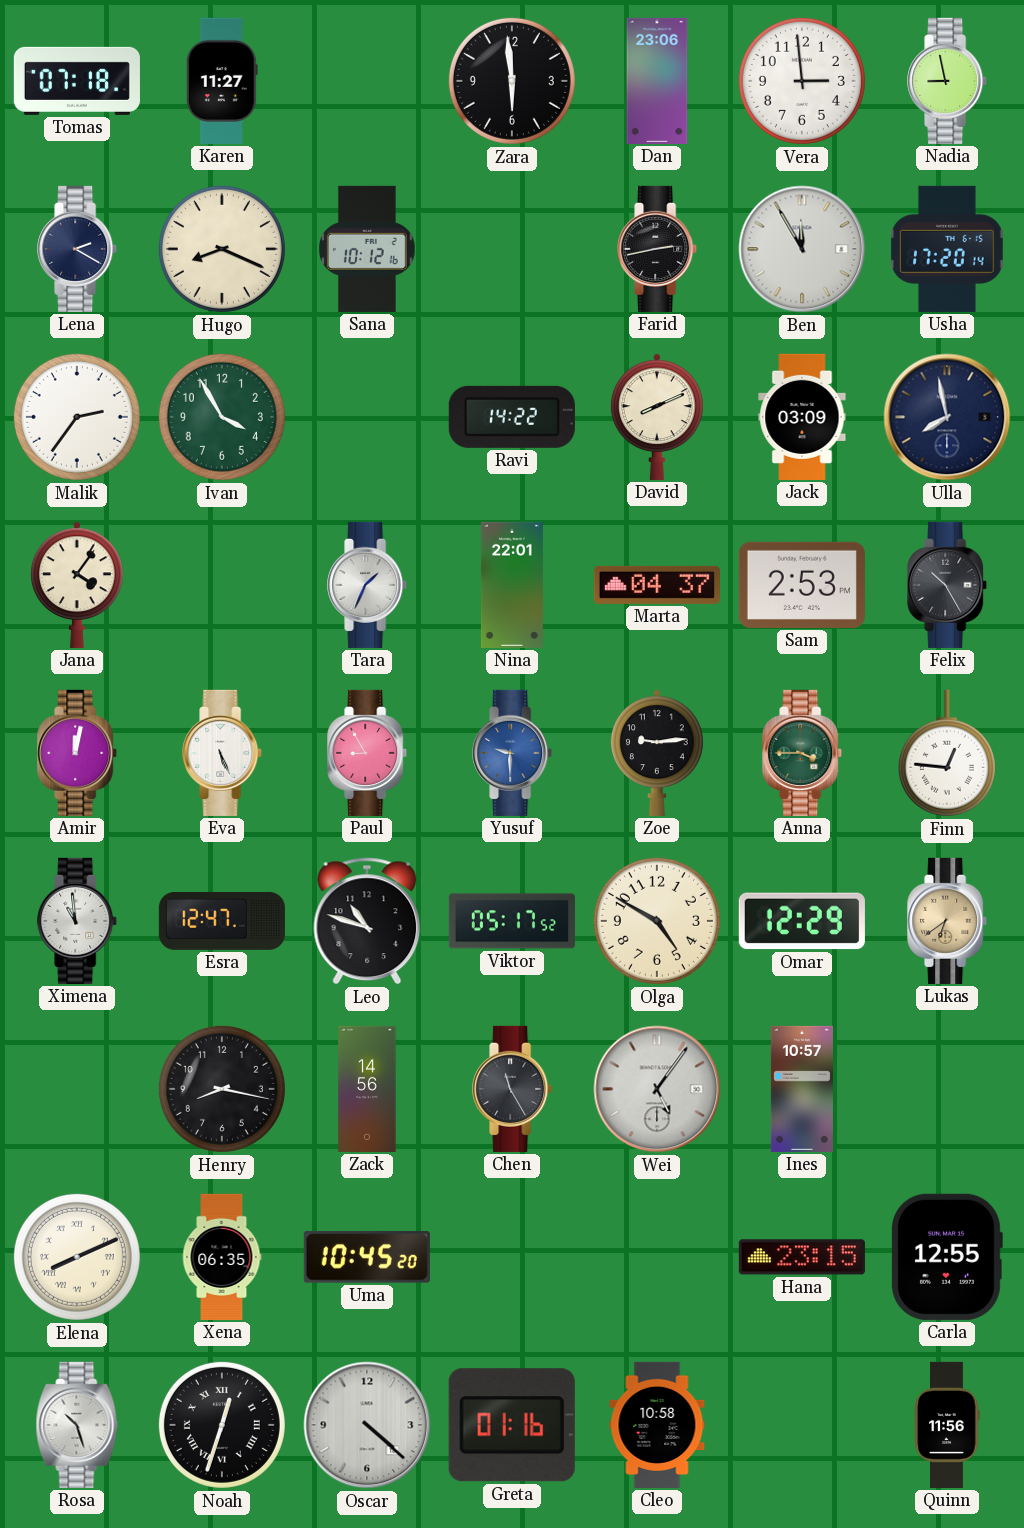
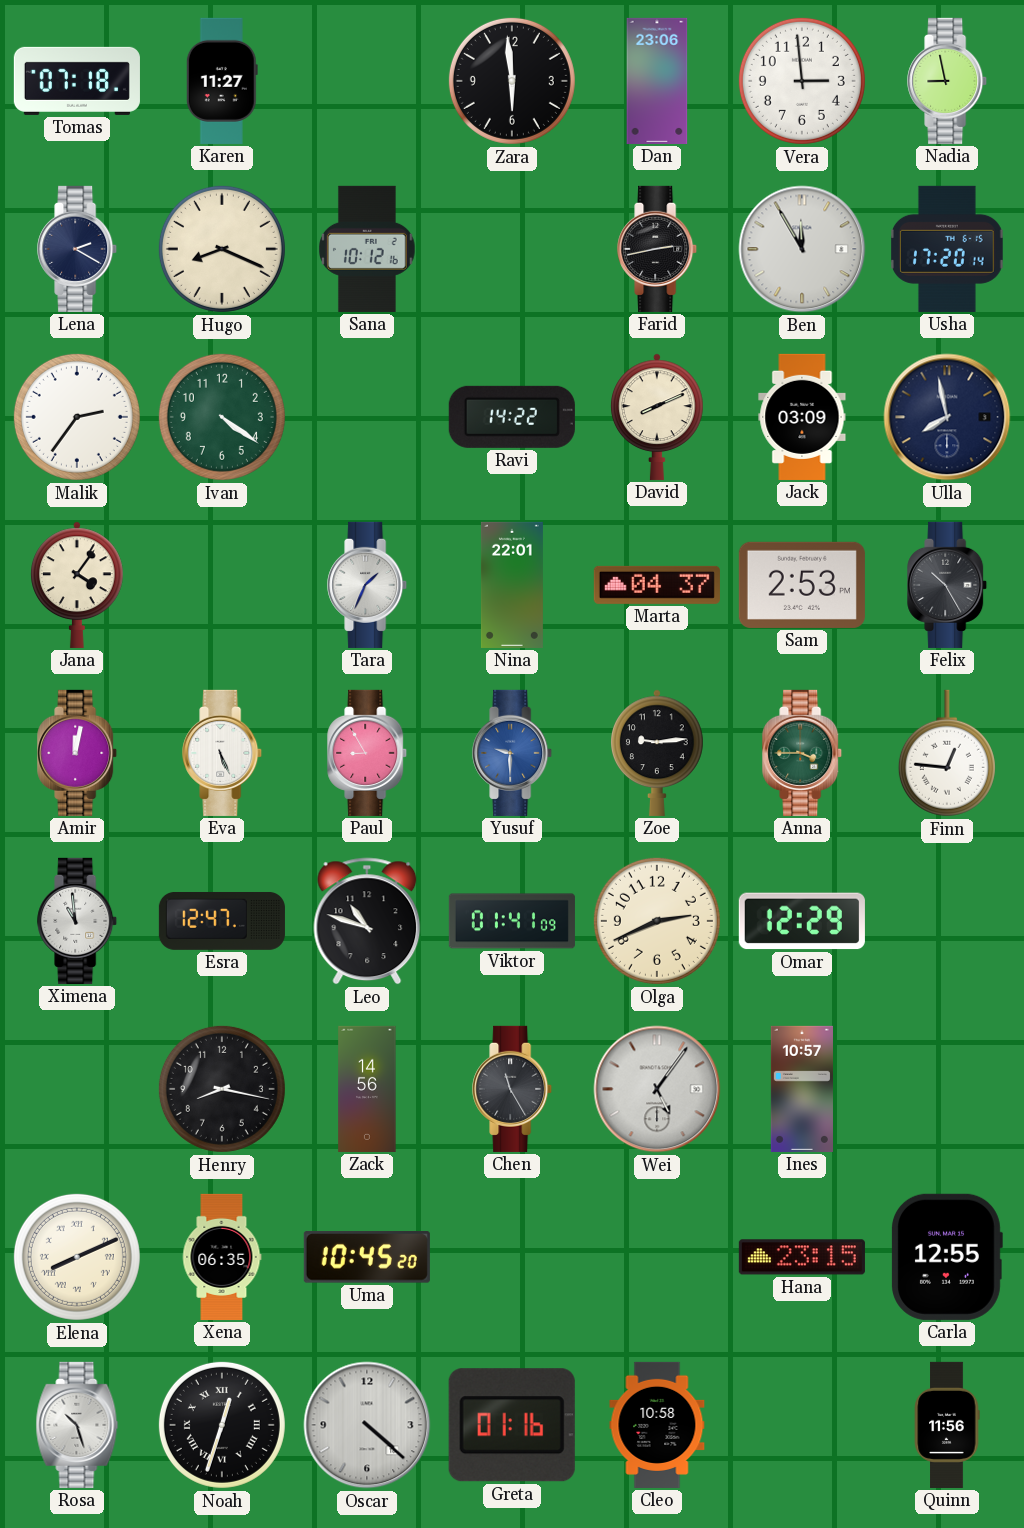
Ivan: 3:55 -> 4:21 (222, 417)
Viktor: 05:17 -> 01:41 (512, 921)
Olga: 4:50 -> 2:41 (657, 921)
Lukas: 6:39 -> none (948, 921)
